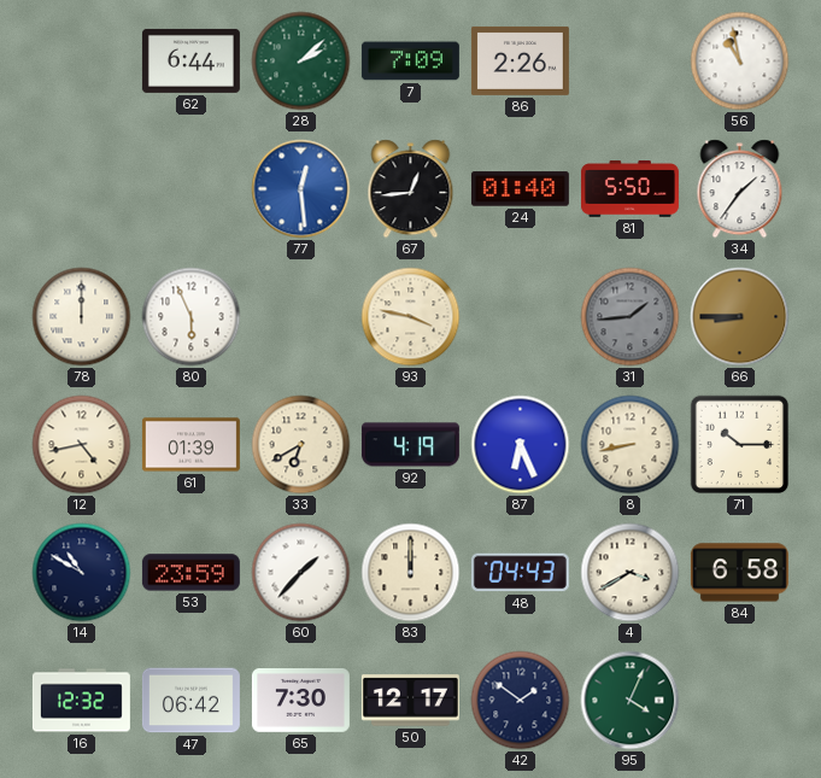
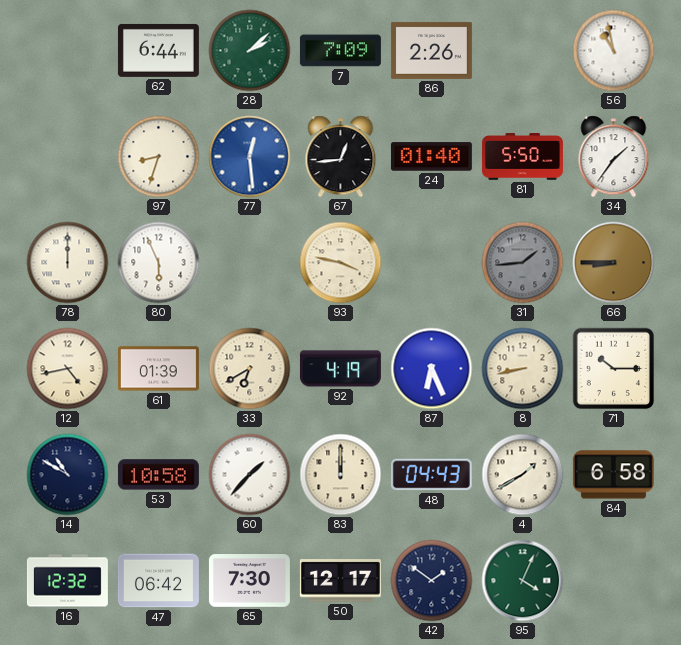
97: none -> 8:33 (159, 157)
53: 23:59 -> 10:58 (158, 475)
4: 3:40 -> 1:40 (523, 475)
